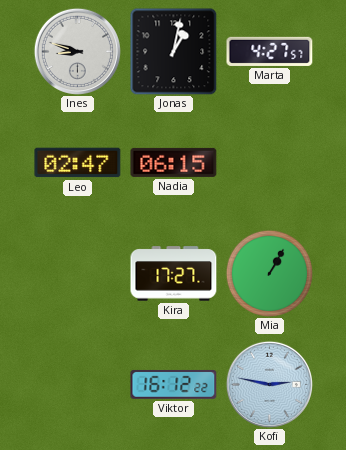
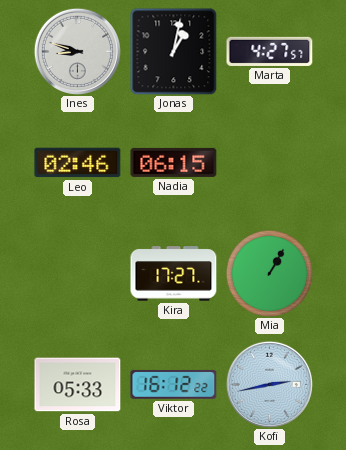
Leo: 02:47 -> 02:46 (78, 163)
Rosa: none -> 05:33 (78, 385)
Kofi: 2:47 -> 2:43 (269, 384)
